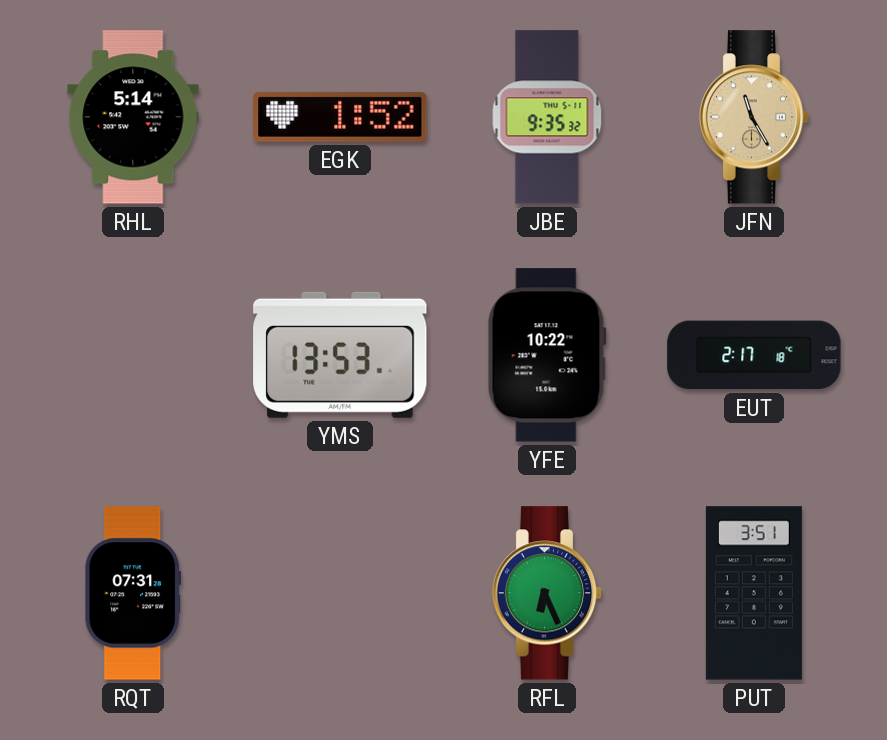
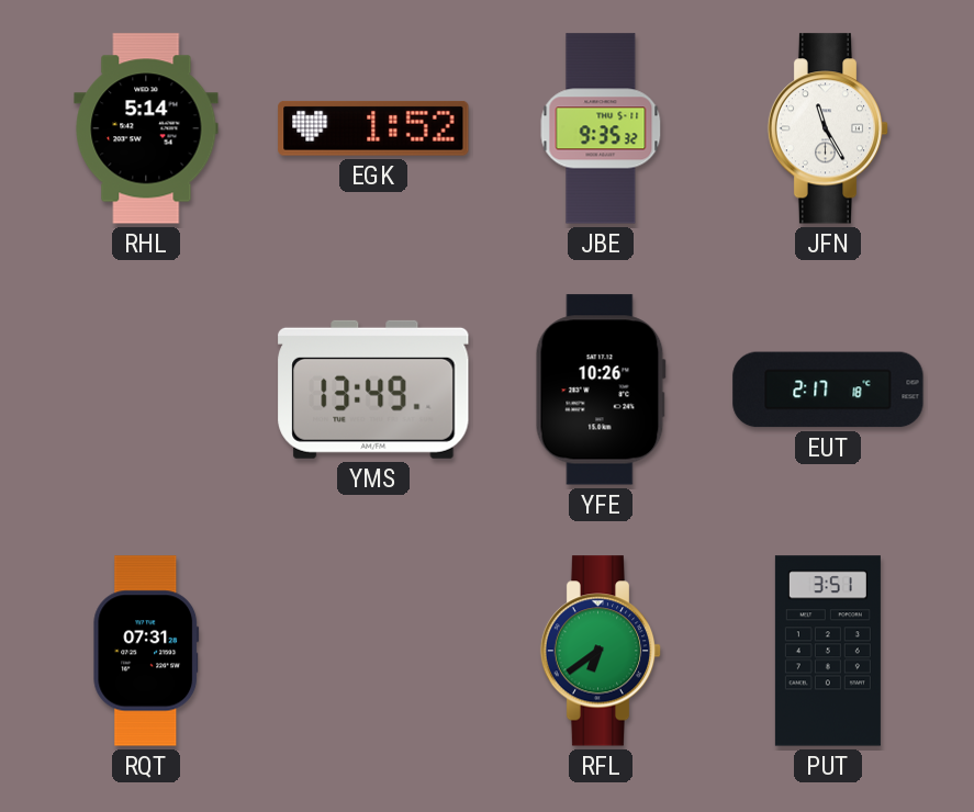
JFN dial: champagne -> white (828, 128)
YMS: 13:53 -> 13:49 (373, 390)
YFE: 10:22 -> 10:26 (601, 390)
RFL: 6:26 -> 6:39 (601, 651)
